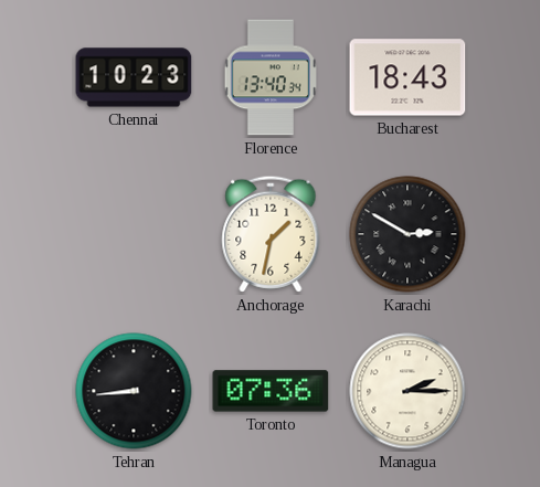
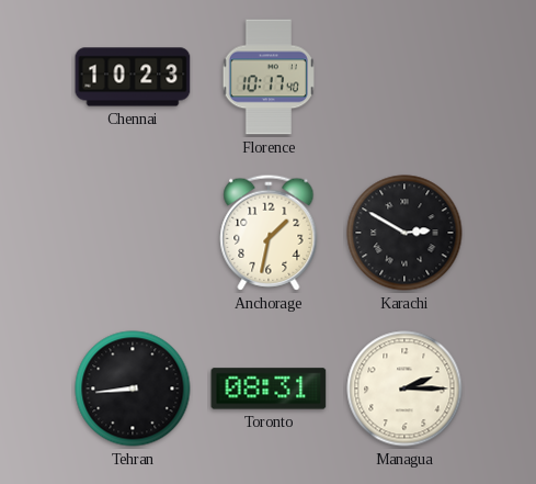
Florence: 13:40 -> 10:17 (269, 77)
Bucharest: 18:43 -> none (407, 77)
Toronto: 07:36 -> 08:31 (269, 389)
